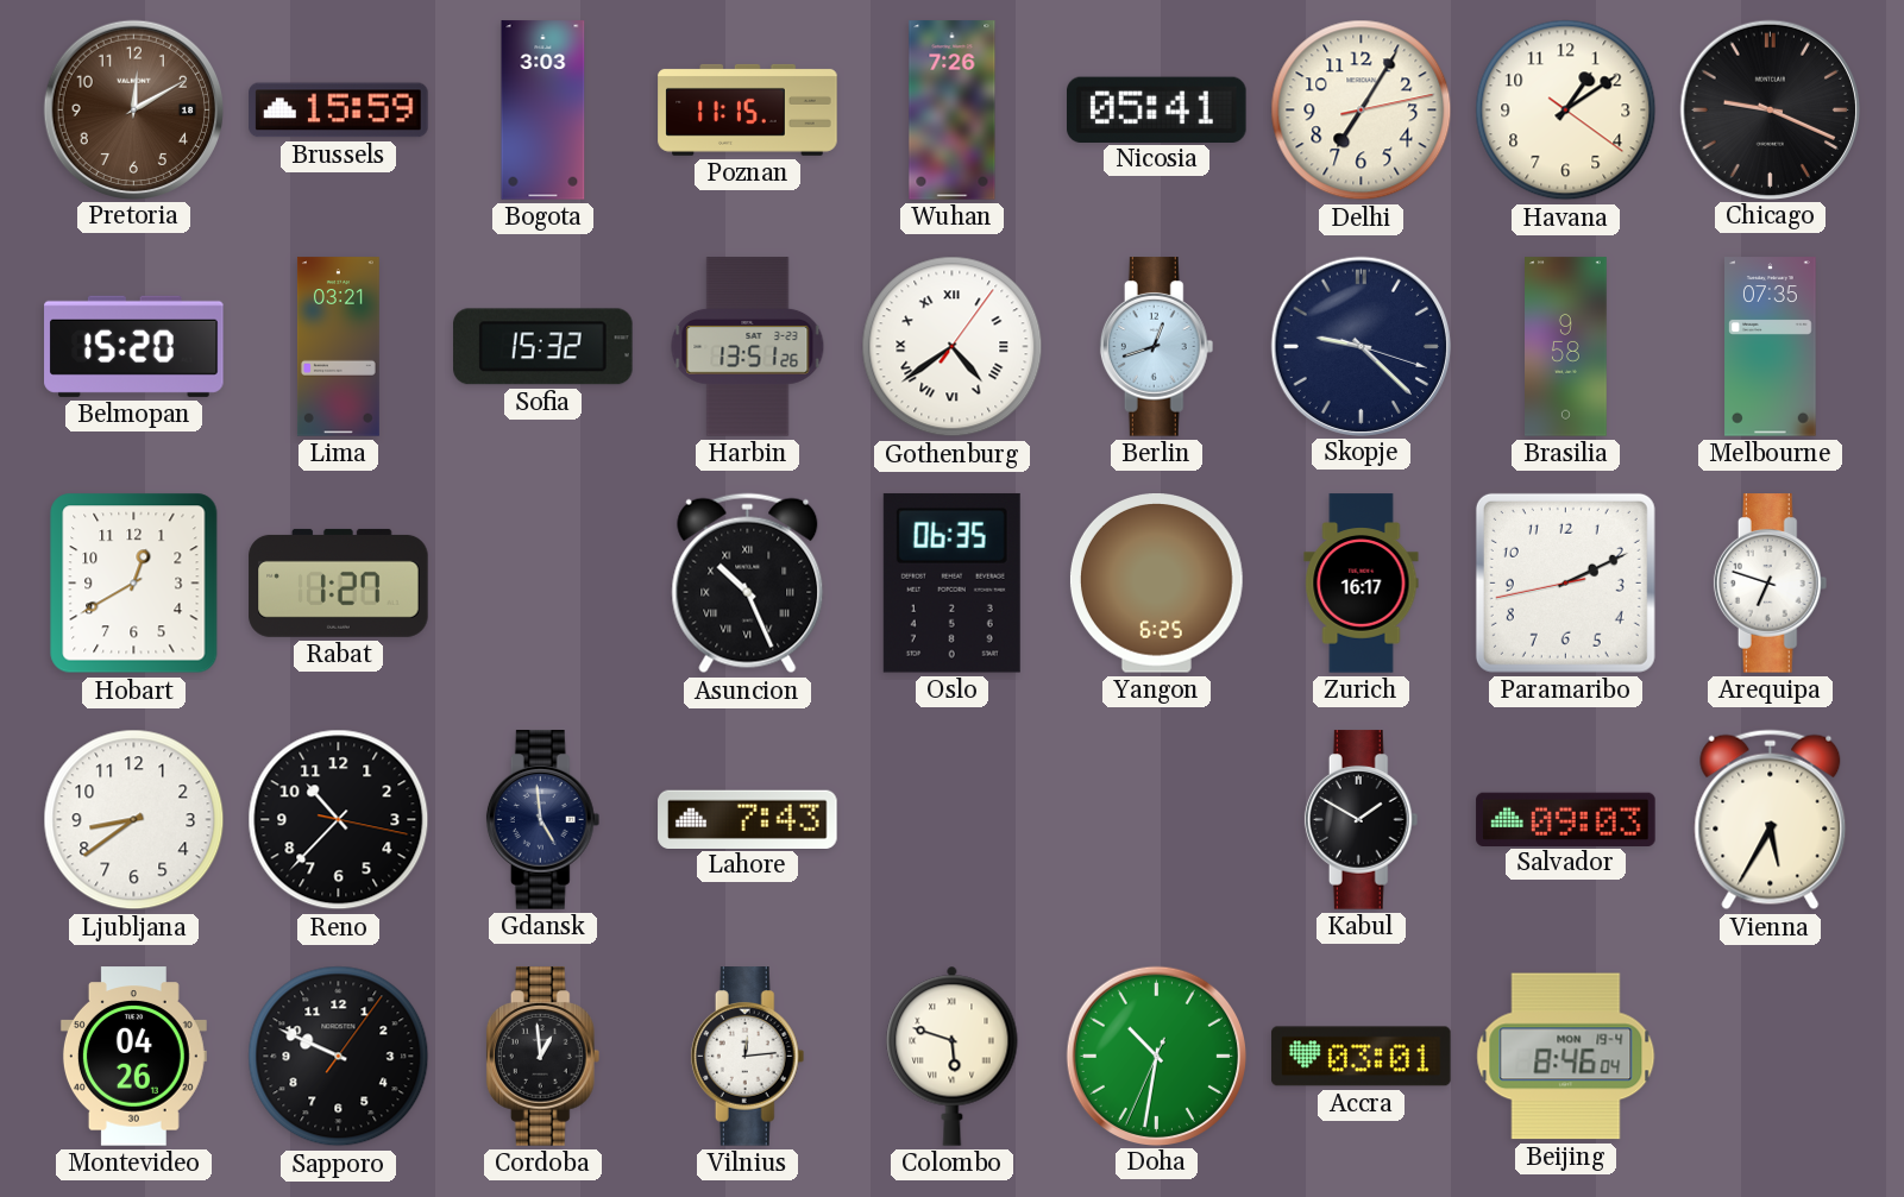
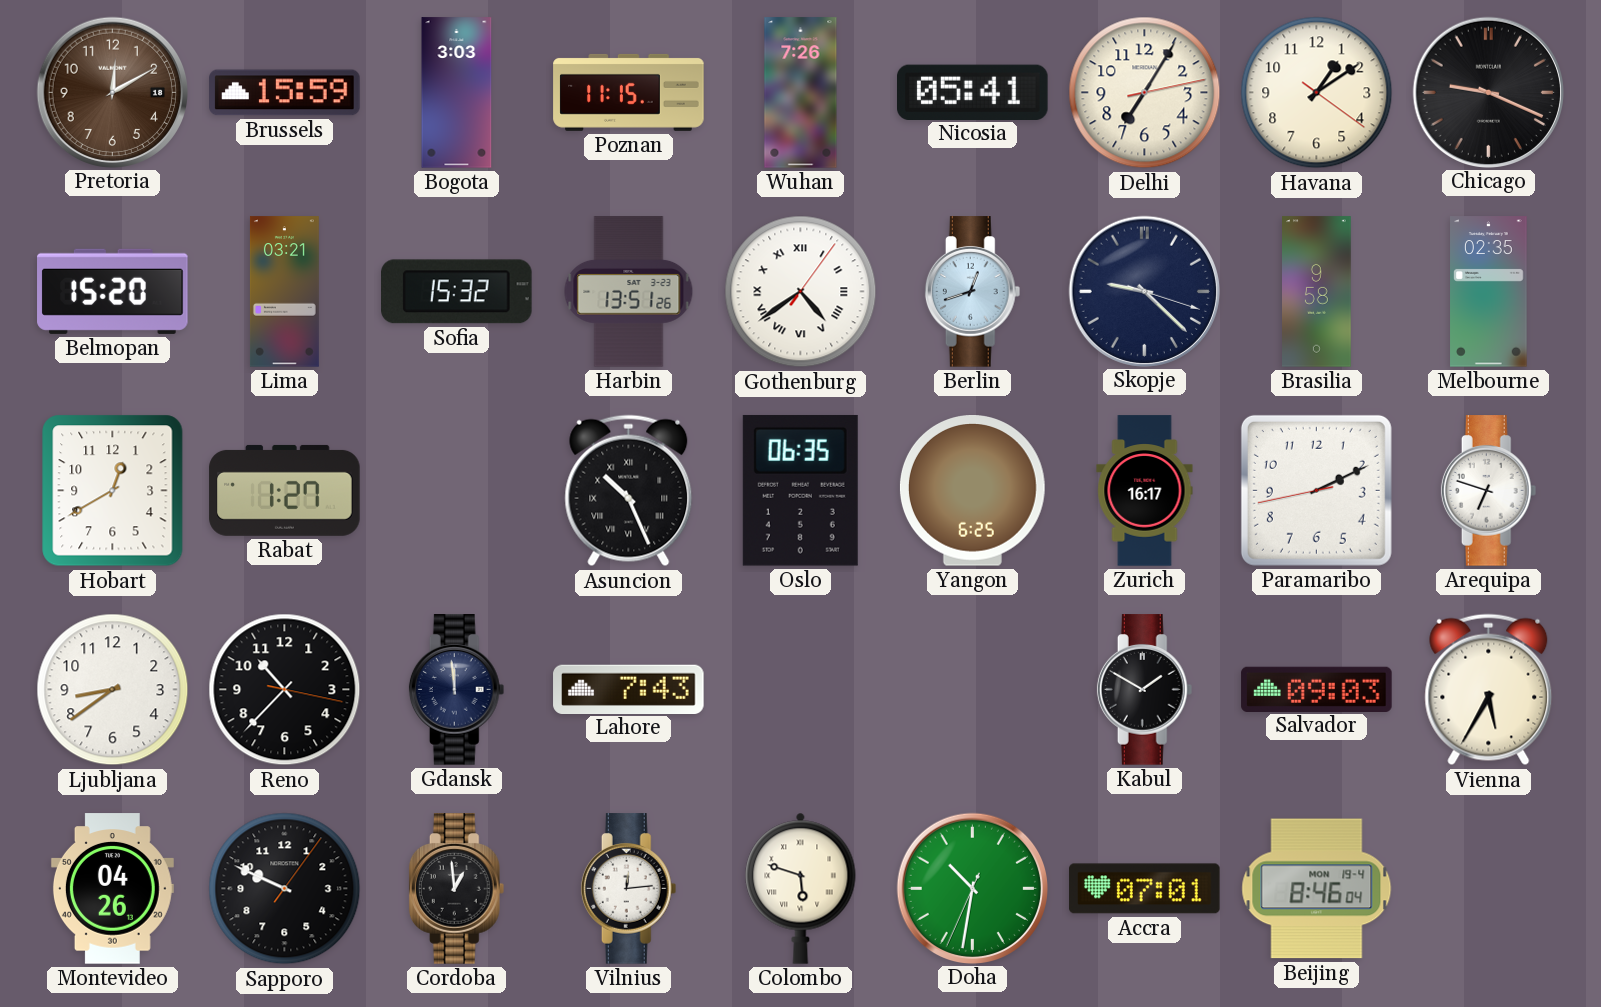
Melbourne: 07:35 -> 02:35 (1489, 292)
Gdansk: 4:59 -> 11:59 (457, 690)
Accra: 03:01 -> 07:01 (1145, 889)
